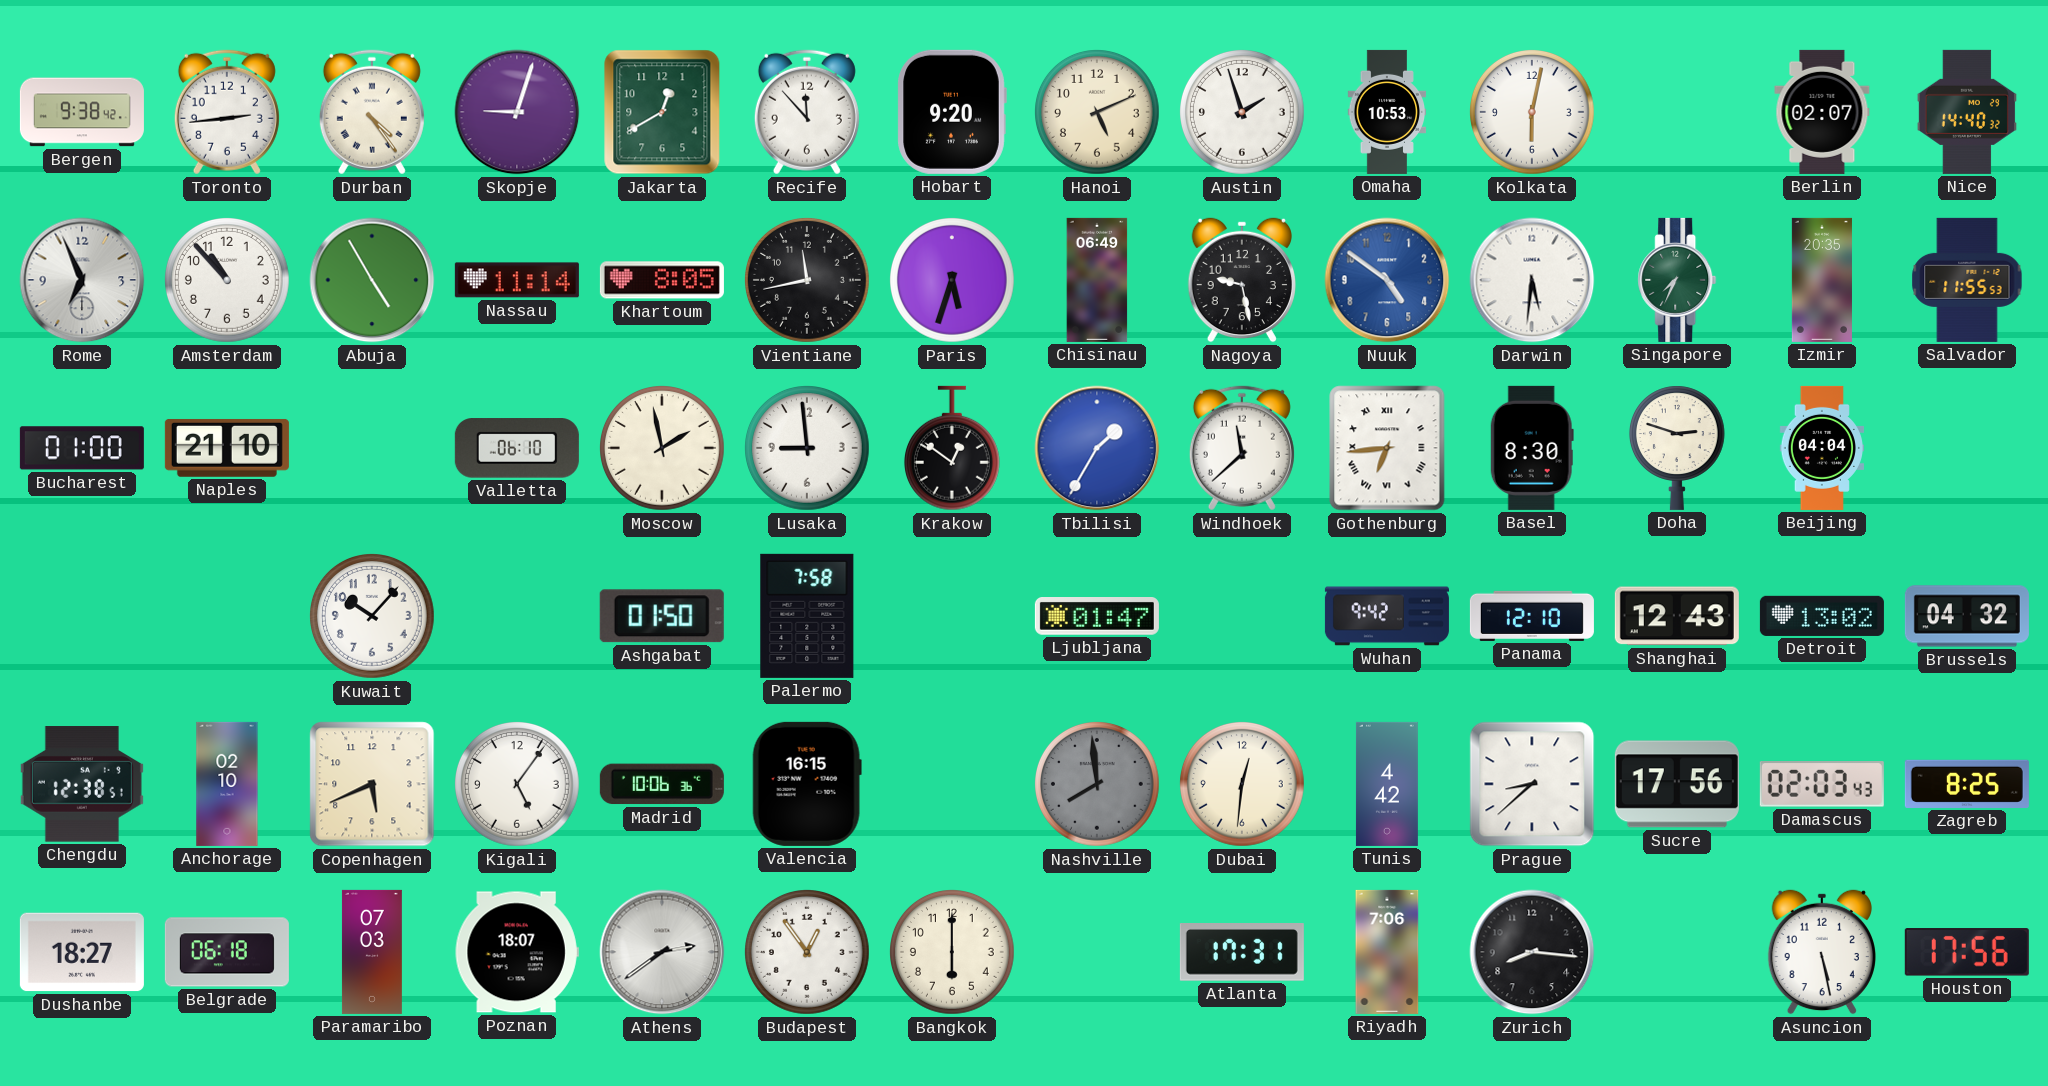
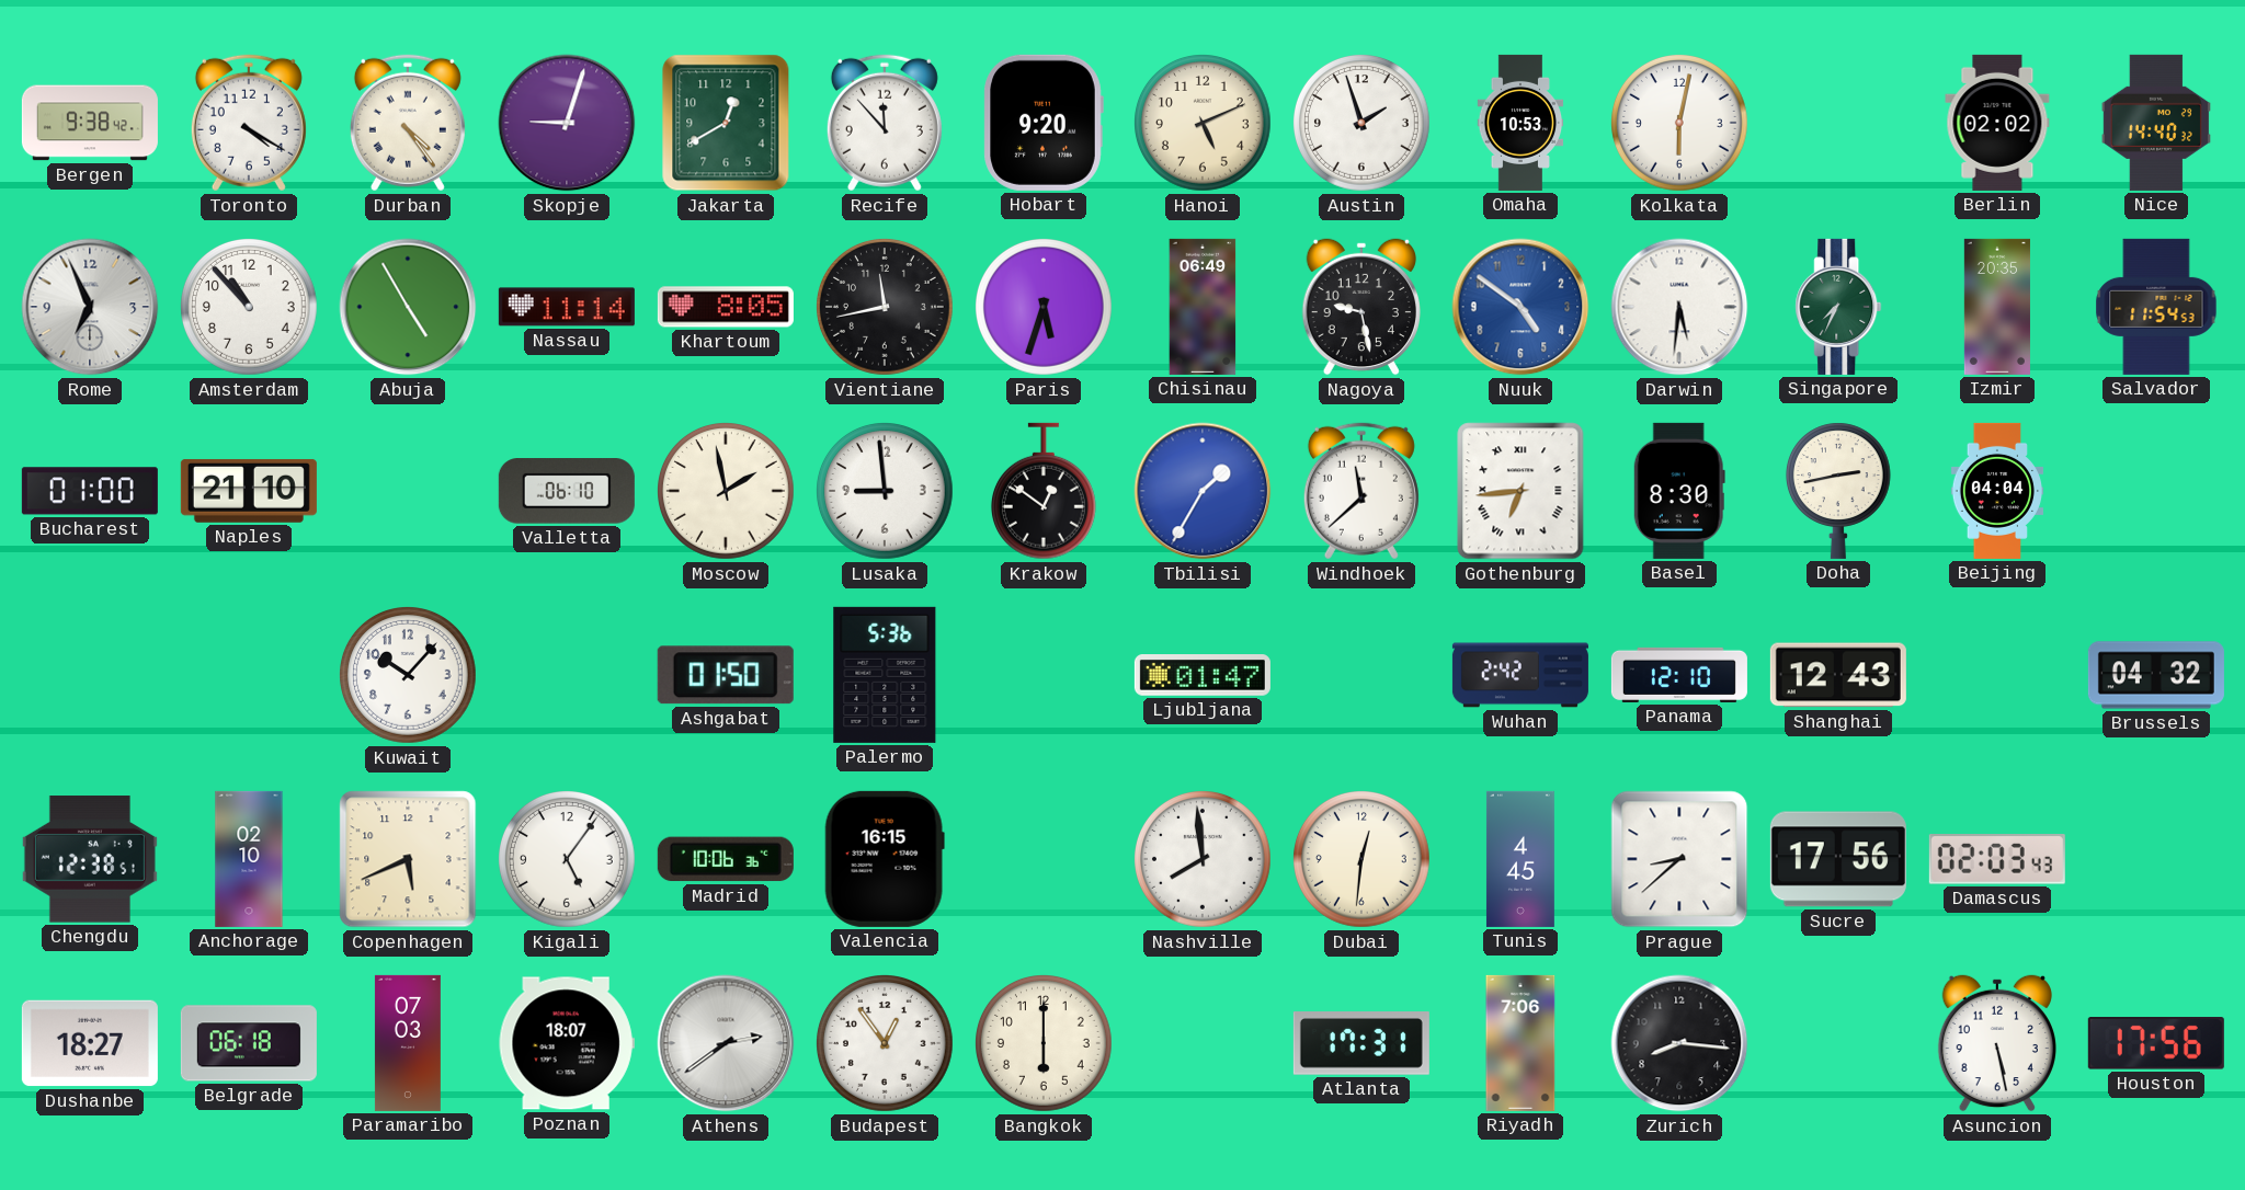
Toronto: 2:44 -> 4:20 (249, 123)
Berlin: 02:07 -> 02:02 (1997, 123)
Salvador: 11:55 -> 11:54 (2156, 307)
Doha: 2:48 -> 2:43 (1838, 491)
Palermo: 7:58 -> 5:36 (885, 675)
Wuhan: 9:42 -> 2:42 (1520, 675)
Detroit: 13:02 -> none (1822, 616)
Nashville dial: grey -> white (1204, 860)
Tunis: 4:42 -> 4:45 (1520, 859)
Zagreb: 8:25 -> none (1967, 784)
